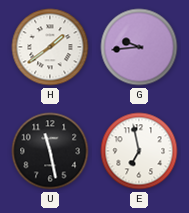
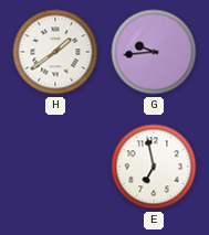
U: 11:28 -> none (50, 151)
